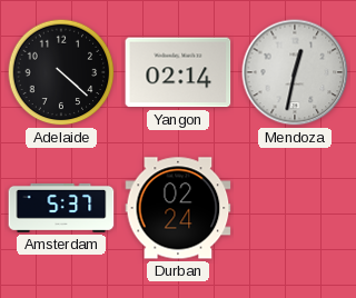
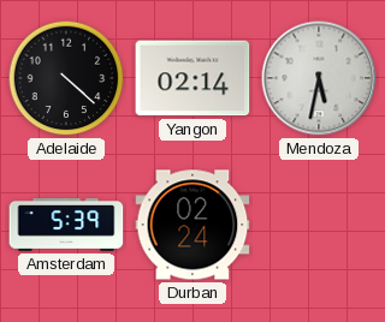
Mendoza: 12:32 -> 5:32 (319, 78)
Amsterdam: 5:37 -> 5:39 (66, 225)
